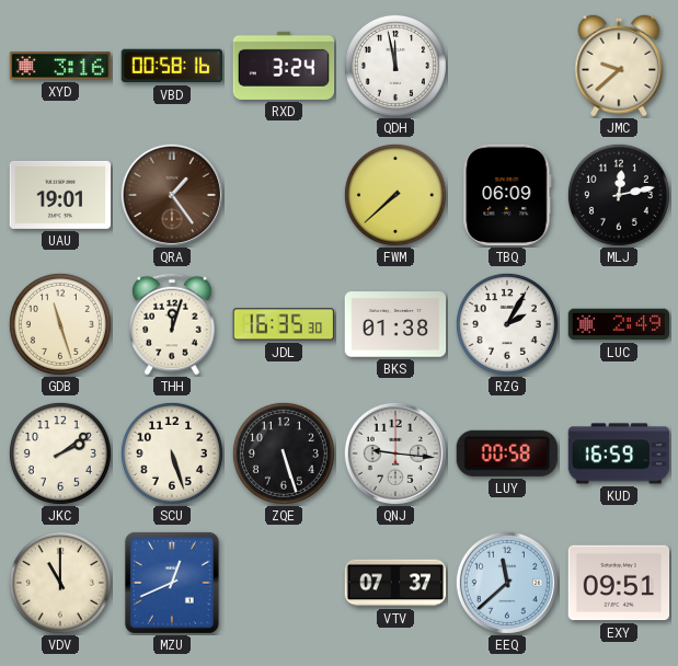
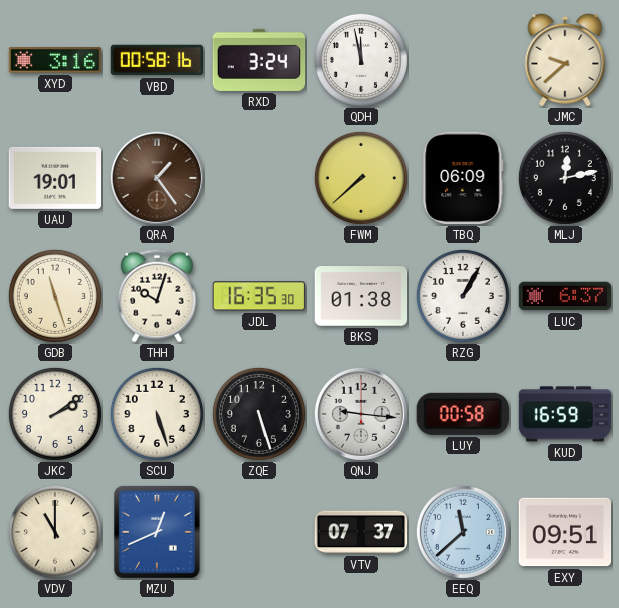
THH: 12:03 -> 10:03 (157, 296)
RZG: 2:05 -> 1:05 (463, 296)
LUC: 2:49 -> 6:37 (565, 296)
